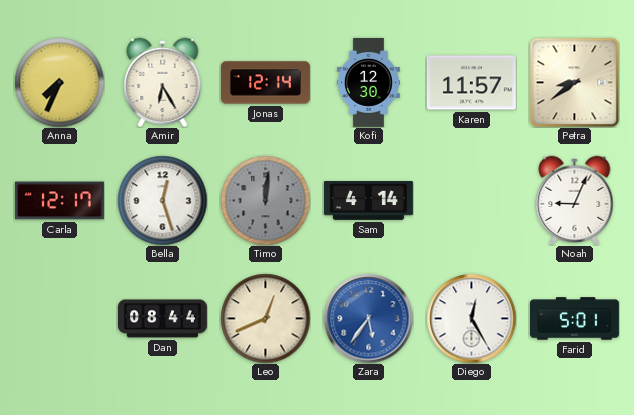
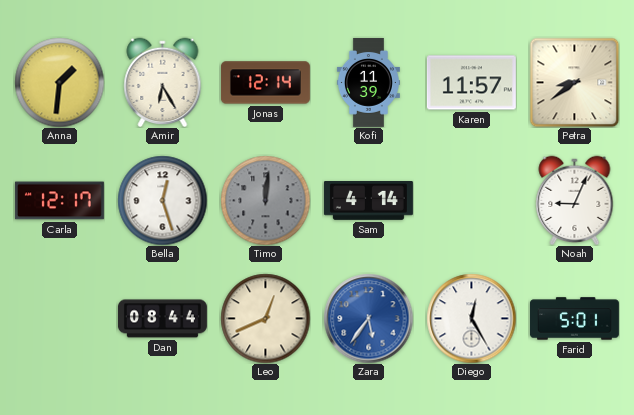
Anna: 7:34 -> 1:31 (59, 82)
Kofi: 12:30 -> 11:39 (368, 82)
